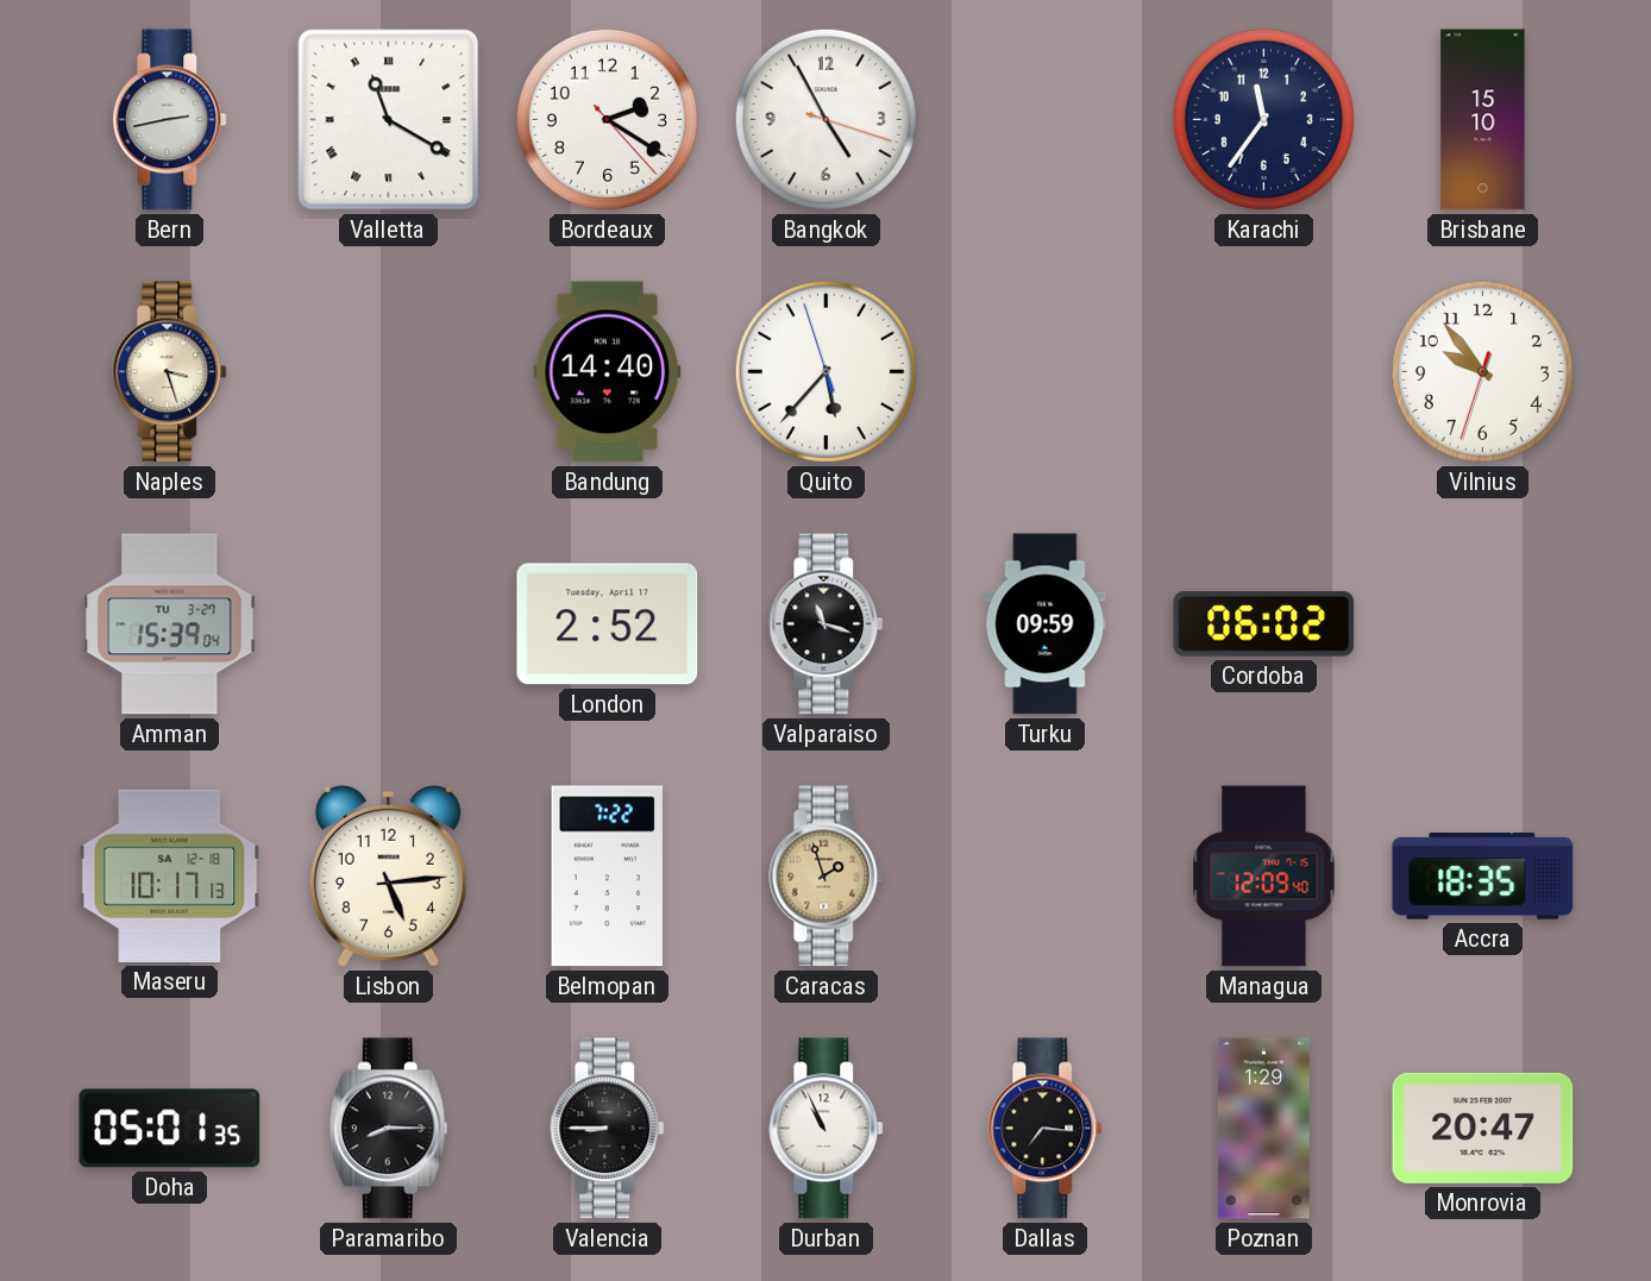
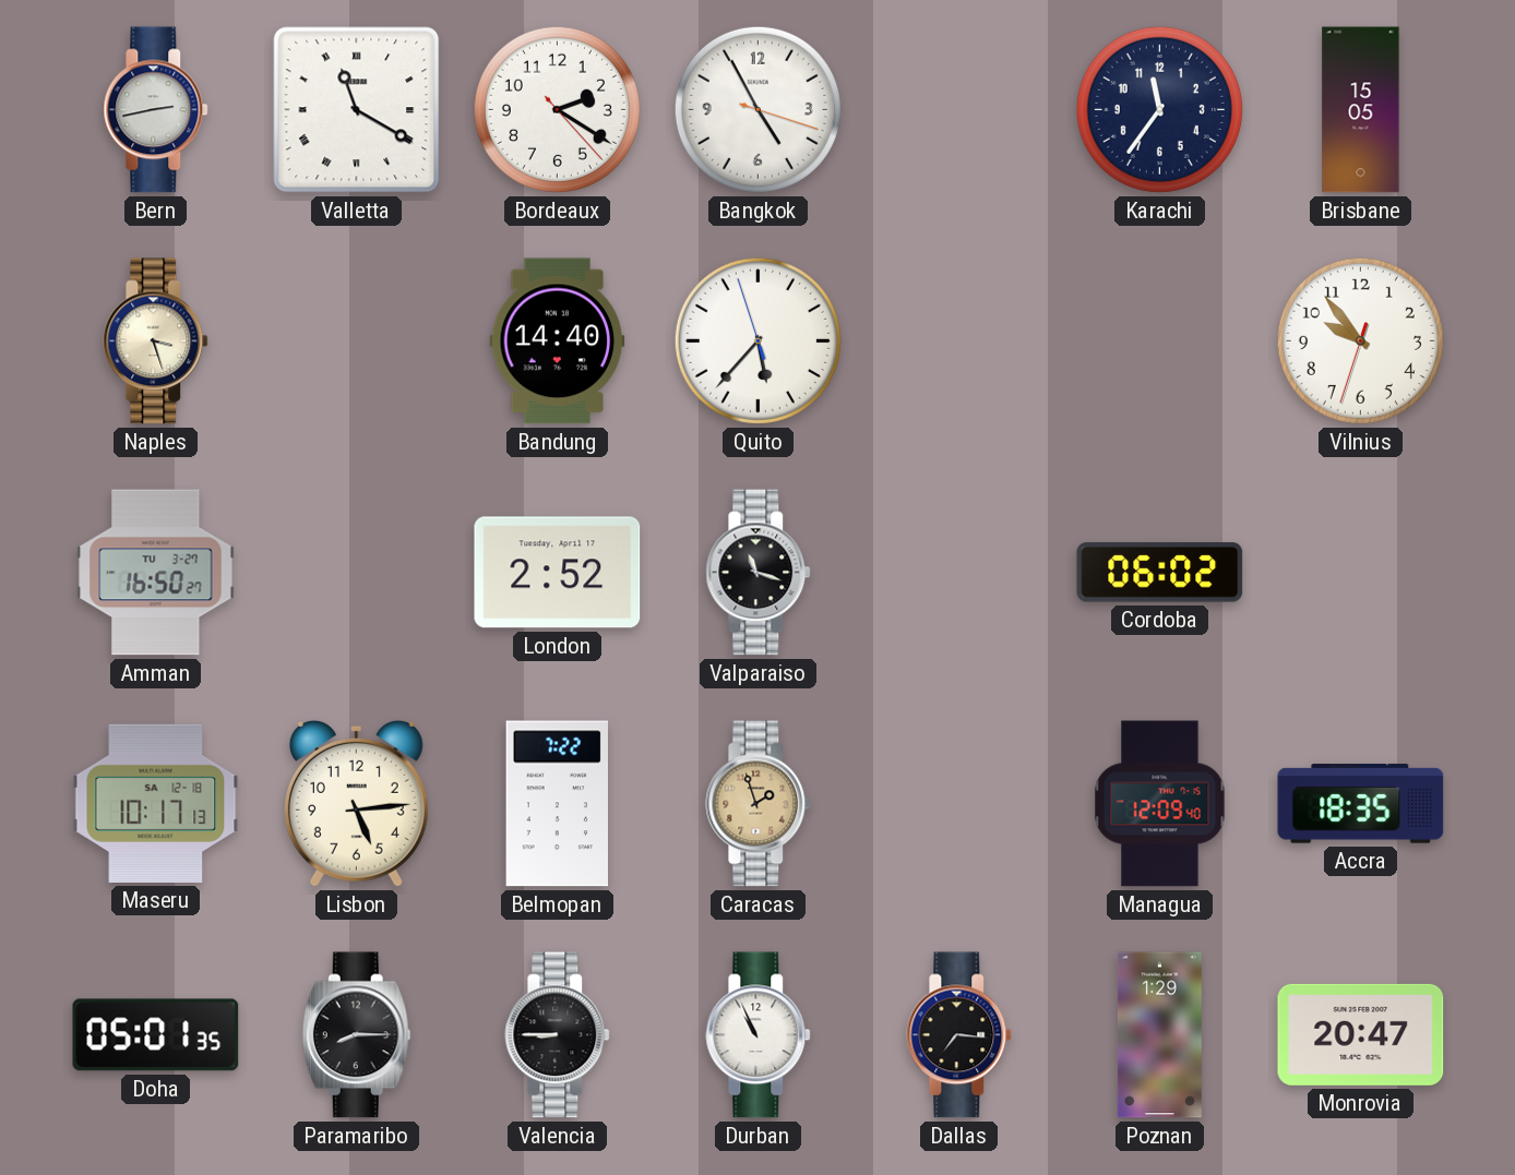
Brisbane: 15:10 -> 15:05 (1361, 110)
Amman: 15:39 -> 16:50 (156, 573)
Turku: 09:59 -> none (1046, 624)
